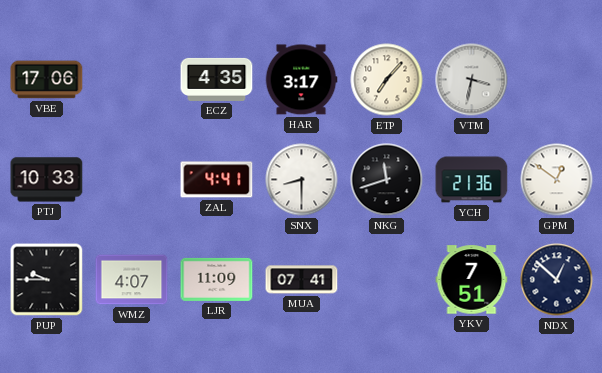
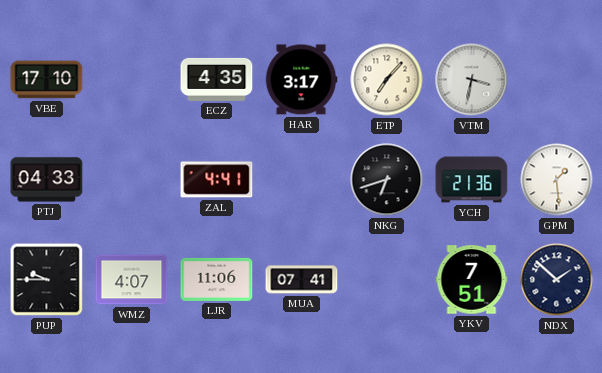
VBE: 17:06 -> 17:10 (47, 80)
PTJ: 10:33 -> 04:33 (47, 180)
SNX: 8:30 -> none (302, 180)
NKG: 11:42 -> 6:42 (387, 180)
GPM: 12:51 -> 1:29 (557, 180)
LJR: 11:09 -> 11:06 (217, 279)
NDX: 12:52 -> 1:52 (557, 280)
